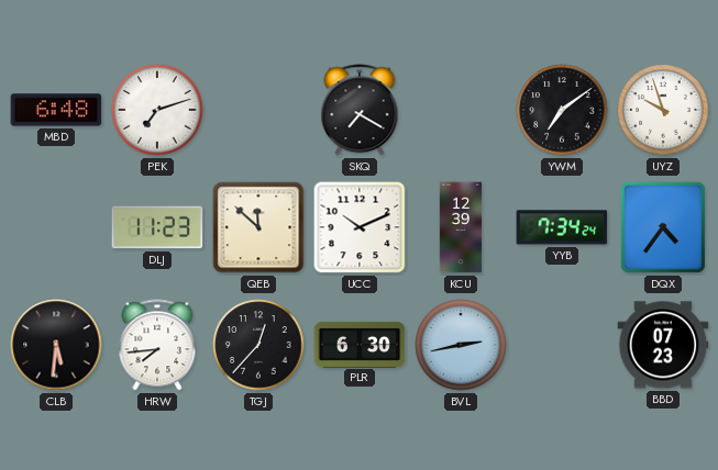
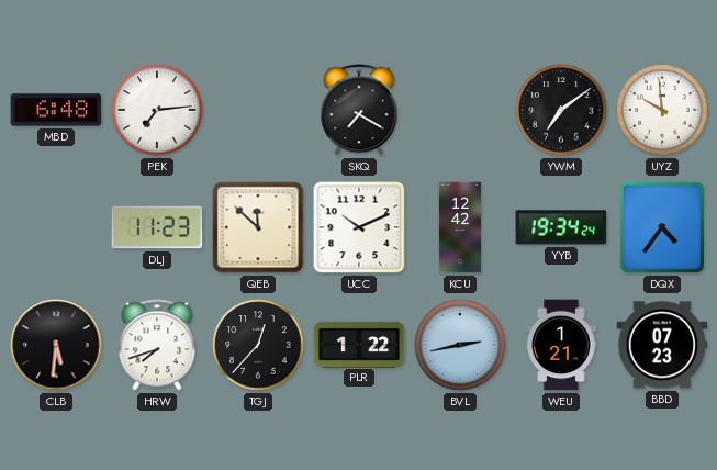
PEK: 7:12 -> 7:14 (157, 110)
UYZ: 9:57 -> 9:59 (662, 110)
KCU: 12:39 -> 12:42 (460, 227)
YYB: 7:34 -> 19:34 (561, 227)
HRW: 7:44 -> 7:42 (157, 345)
PLR: 6:30 -> 1:22 (359, 344)
WEU: none -> 1:21 (561, 345)
